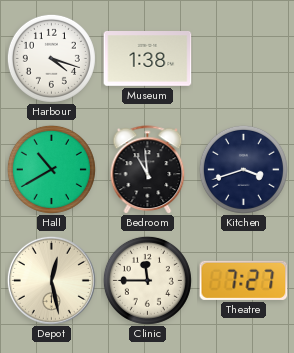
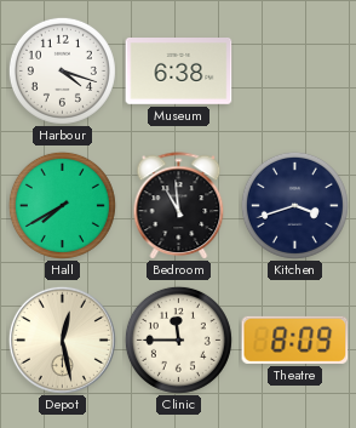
Museum: 1:38 -> 6:38 (179, 72)
Hall: 10:40 -> 7:40 (62, 205)
Theatre: 7:27 -> 8:09 (295, 339)
